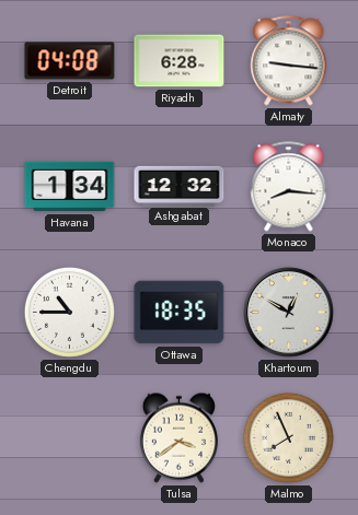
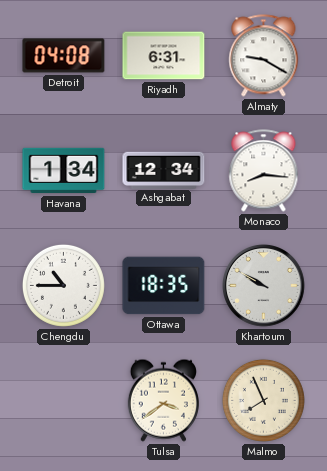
Riyadh: 6:28 -> 6:31 (164, 56)
Almaty: 9:16 -> 9:20 (264, 56)
Ashgabat: 12:32 -> 12:34 (164, 170)
Khartoum: 12:50 -> 9:50 (264, 286)
